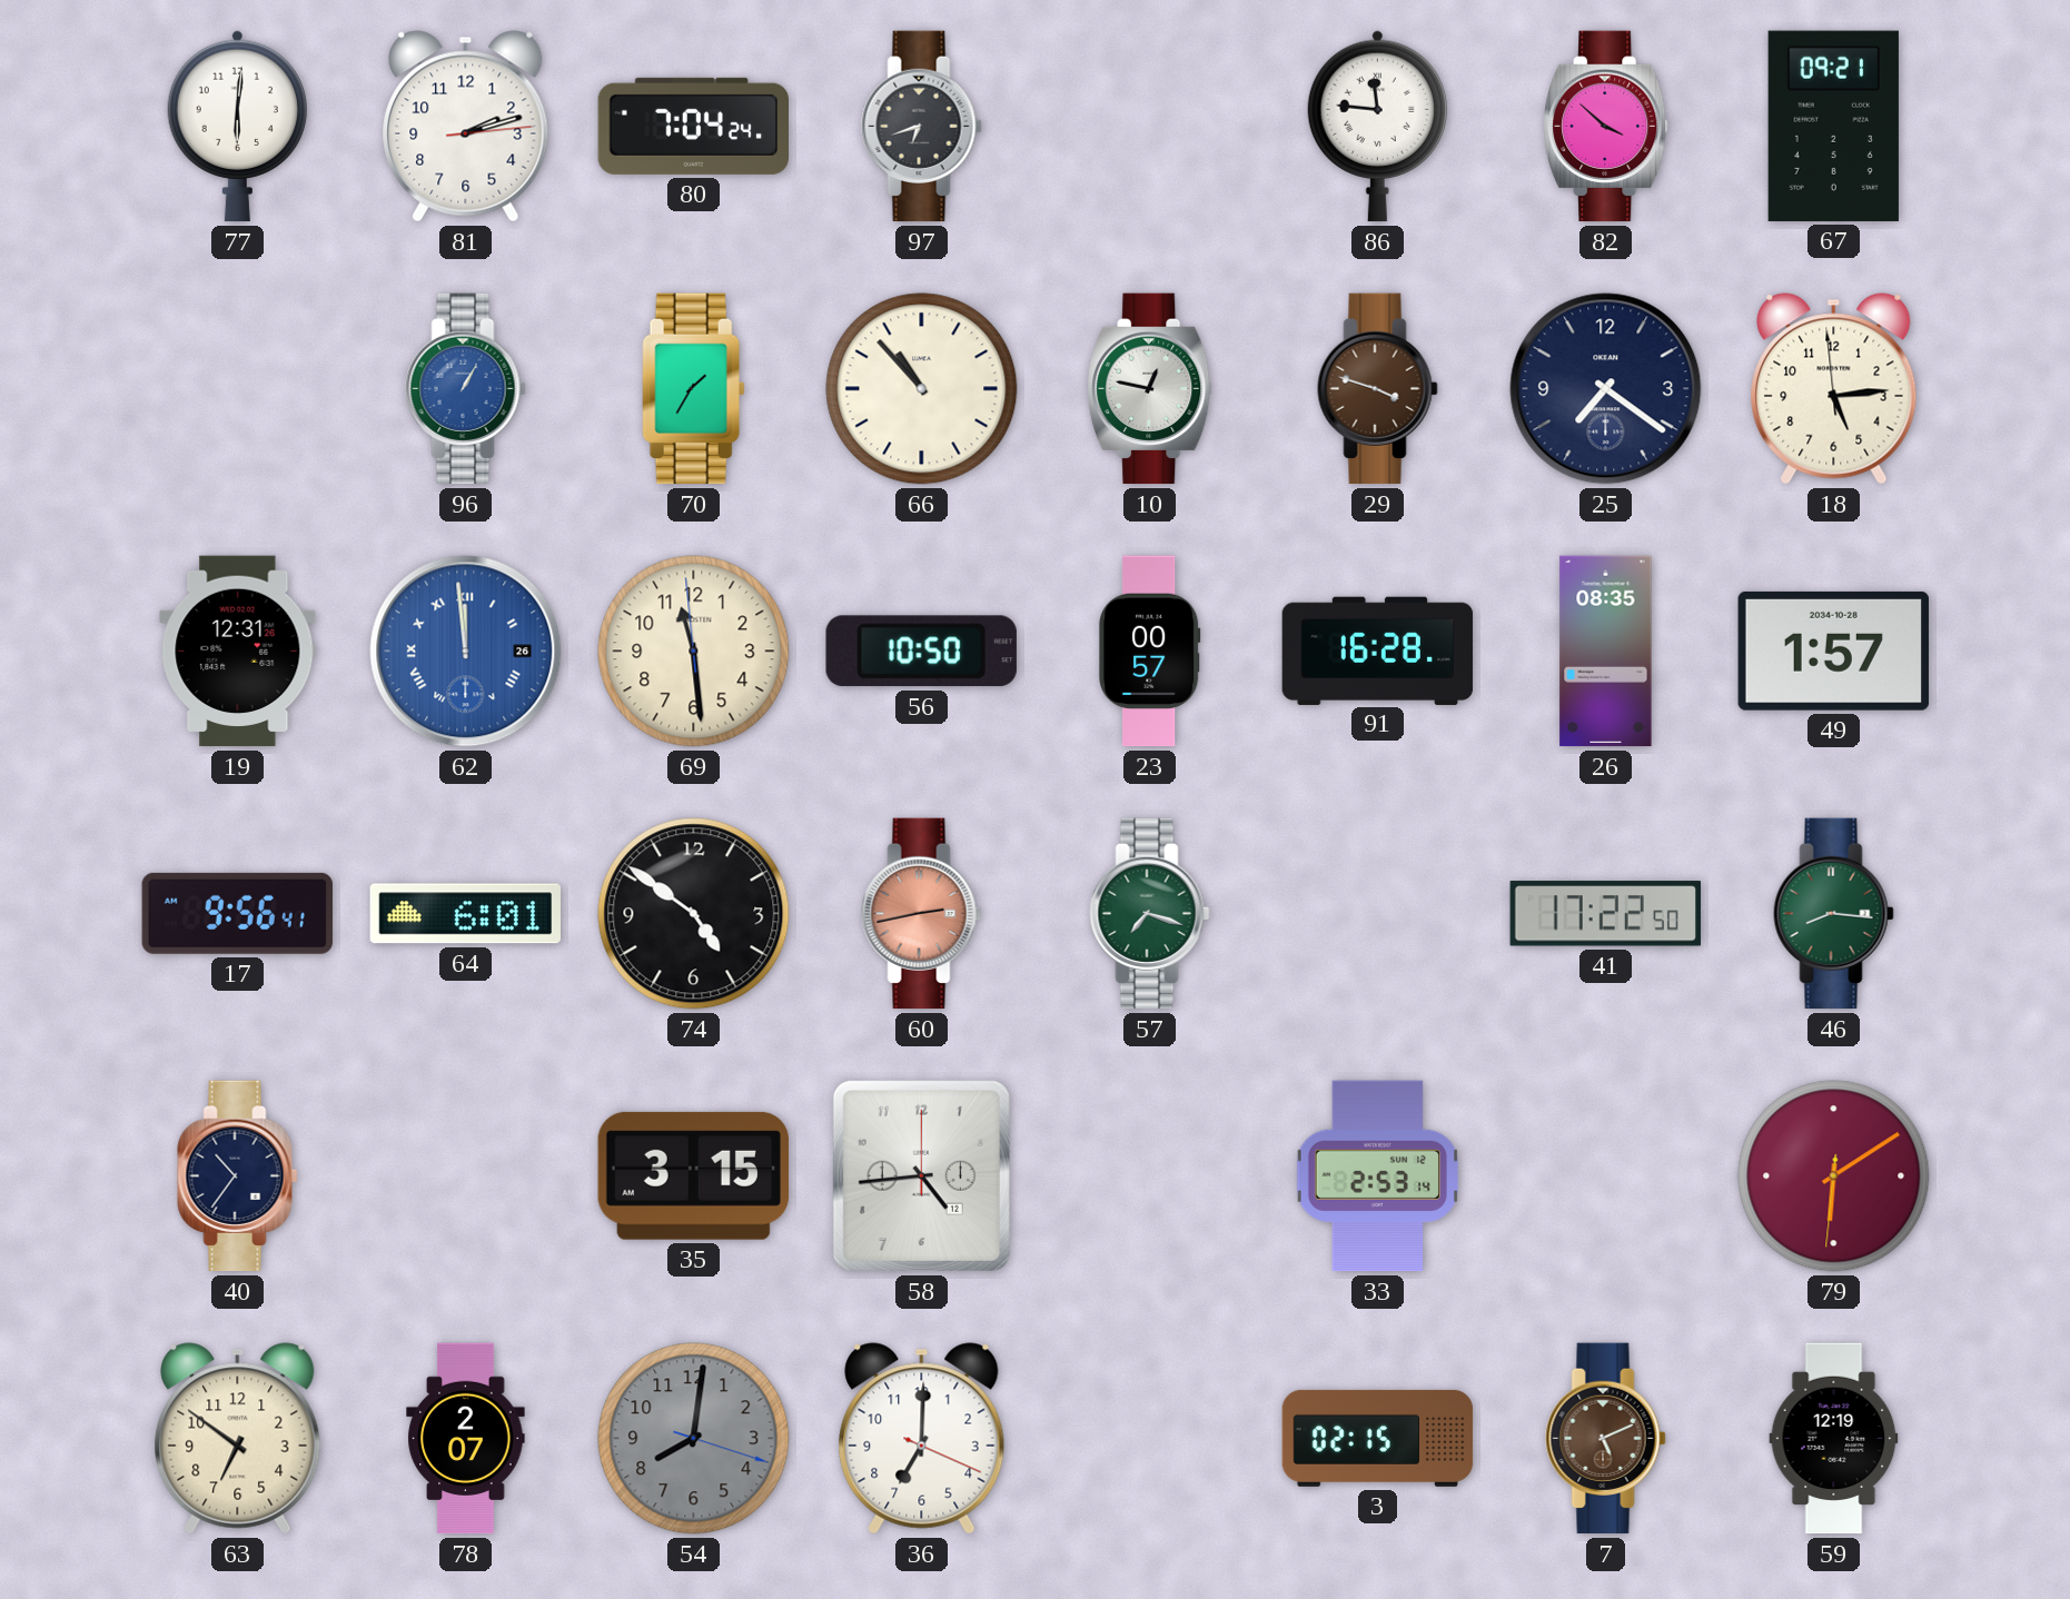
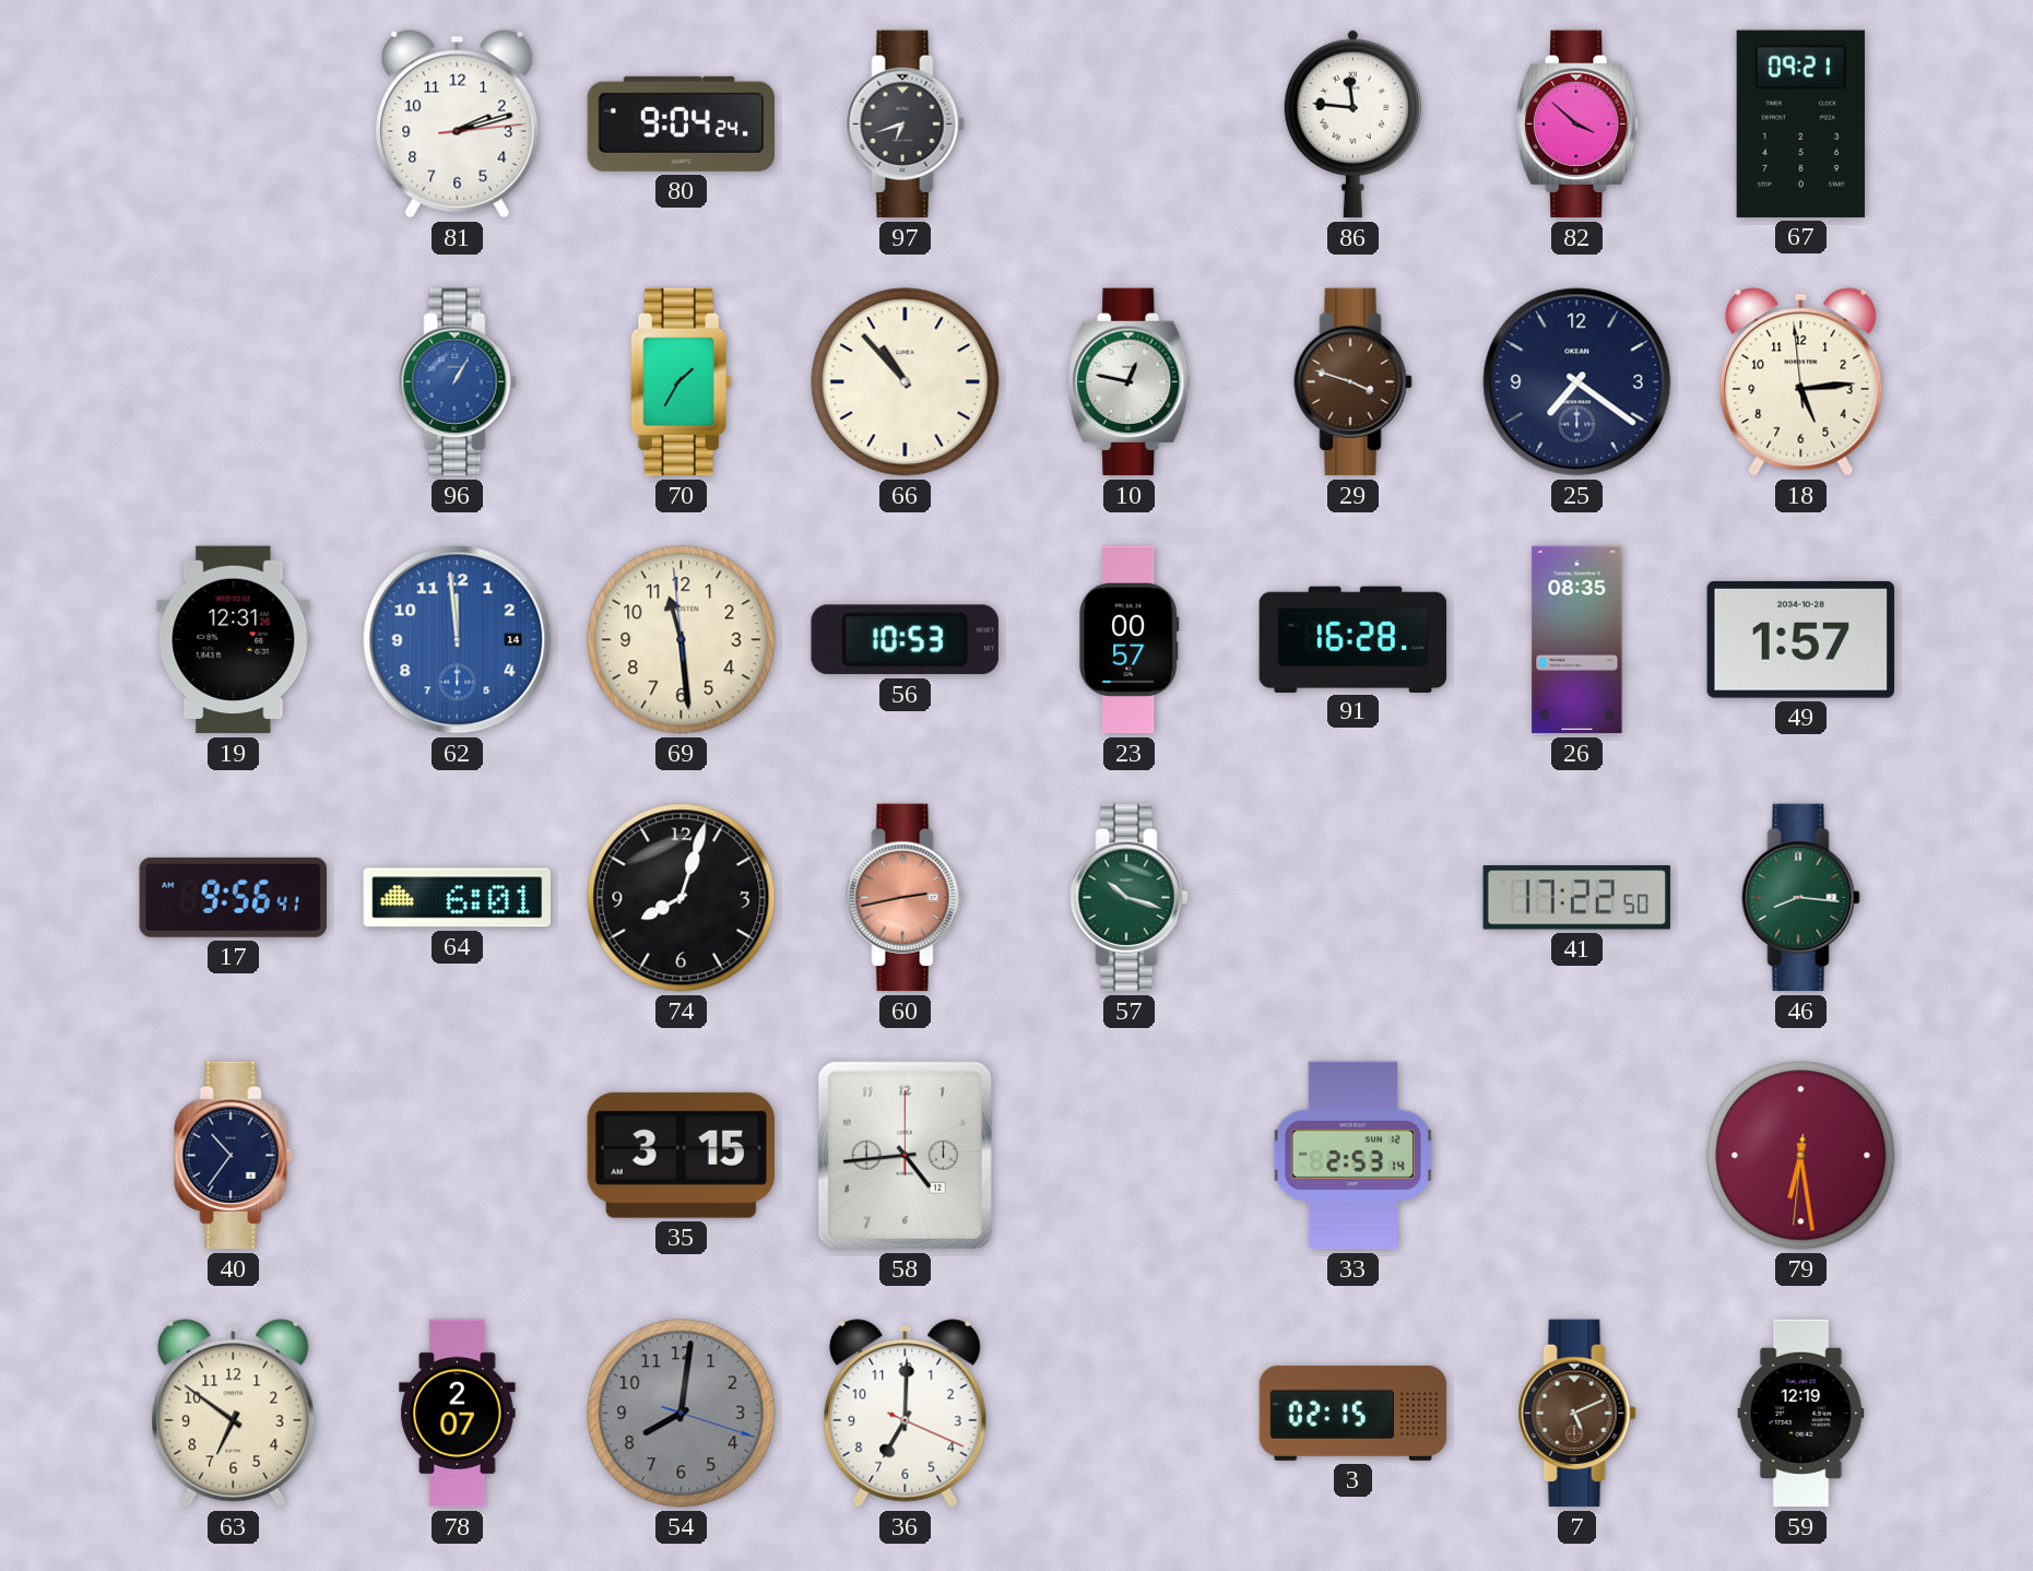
77: 6:01 -> none (237, 127)
80: 7:04 -> 9:04 (681, 123)
62 date: 26 -> 14 (458, 640)
62 numerals: Roman -> Arabic (458, 640)
56: 10:50 -> 10:53 (905, 640)
74: 4:51 -> 8:03 (682, 898)
57: 7:18 -> 10:18 (1130, 898)
79: 6:09 -> 6:28 (1801, 1156)
